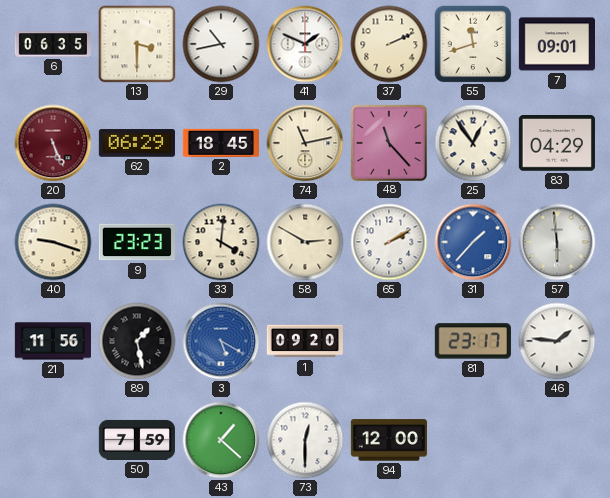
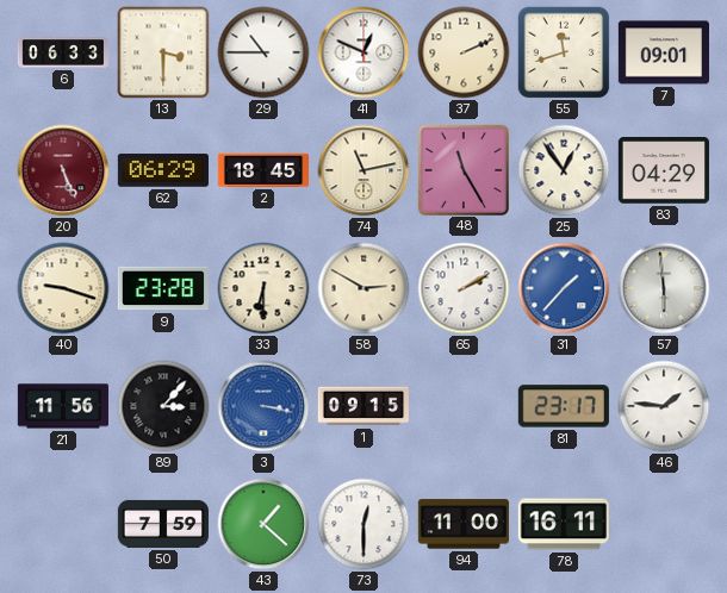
6: 06:35 -> 06:33 (62, 52)
29: 10:43 -> 10:45 (263, 52)
41: 1:49 -> 12:49 (363, 52)
48: 11:23 -> 11:25 (462, 169)
9: 23:23 -> 23:28 (162, 288)
33: 4:01 -> 6:30 (263, 288)
89: 1:28 -> 3:07 (163, 406)
3: 5:20 -> 3:17 (263, 406)
1: 09:20 -> 09:15 (362, 406)
94: 12:00 -> 11:00 (464, 524)
78: none -> 16:11 (564, 524)
